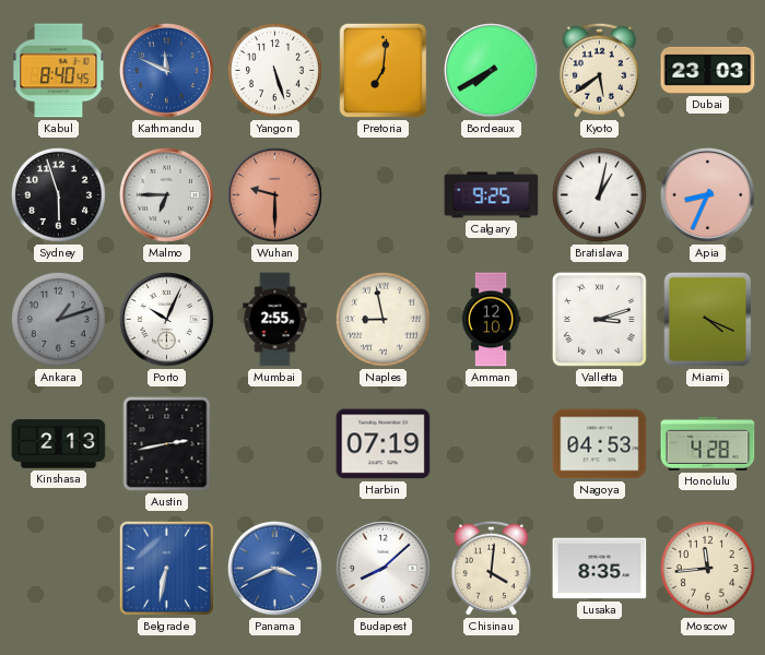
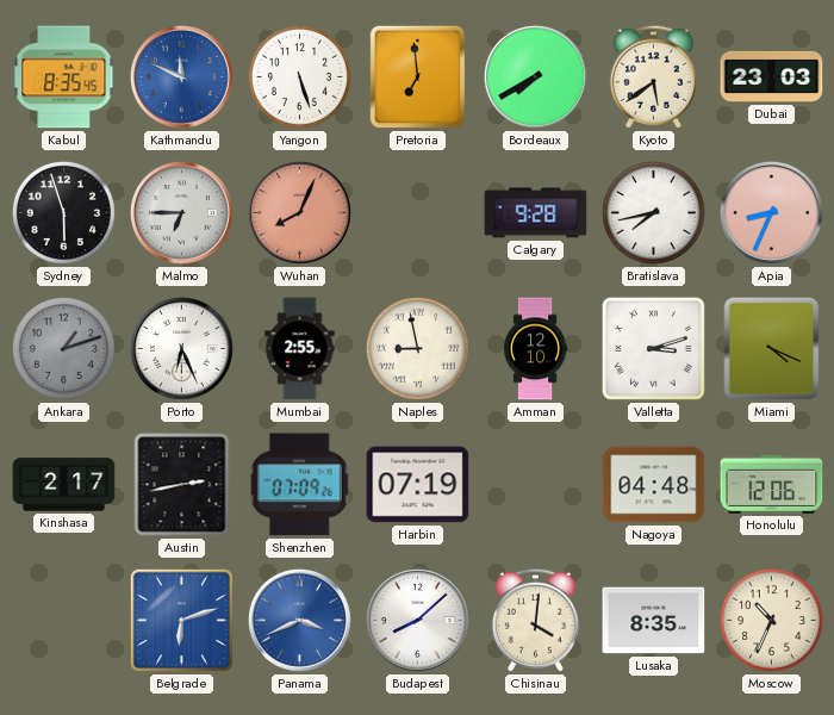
Kabul: 8:40 -> 8:35 (64, 77)
Pretoria: 7:01 -> 6:59 (418, 77)
Wuhan: 9:30 -> 8:04 (299, 212)
Calgary: 9:25 -> 9:28 (536, 213)
Bratislava: 1:02 -> 7:43 (653, 212)
Porto: 10:04 -> 6:26 (181, 348)
Kinshasa: 2:13 -> 2:17 (64, 485)
Shenzhen: none -> 07:09 (300, 485)
Nagoya: 04:53 -> 04:48 (654, 485)
Honolulu: 4:28 -> 12:06 (772, 484)
Belgrade: 6:32 -> 6:12 (181, 620)
Moscow: 11:44 -> 10:34 (771, 620)
